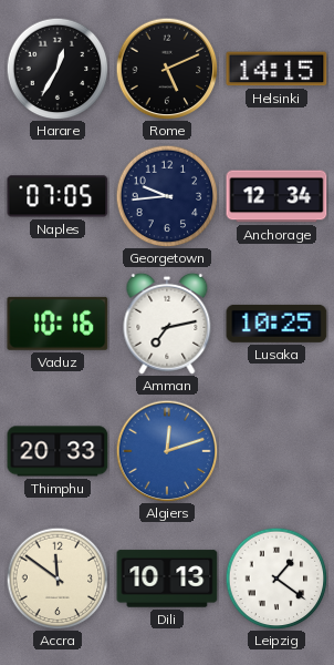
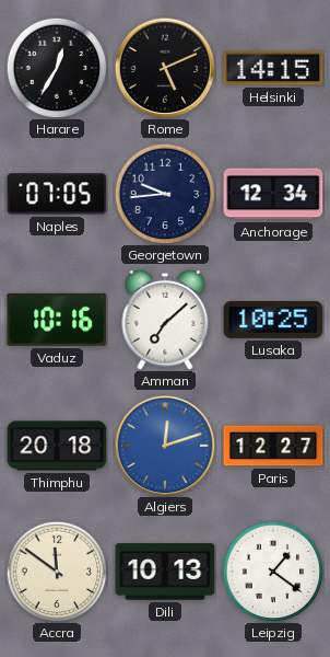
Amman: 7:13 -> 7:08 (165, 320)
Thimphu: 20:33 -> 20:18 (57, 446)
Paris: none -> 12:27 (273, 446)
